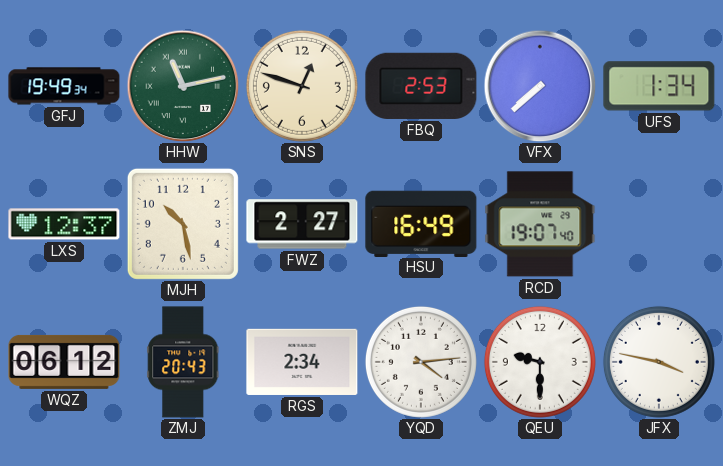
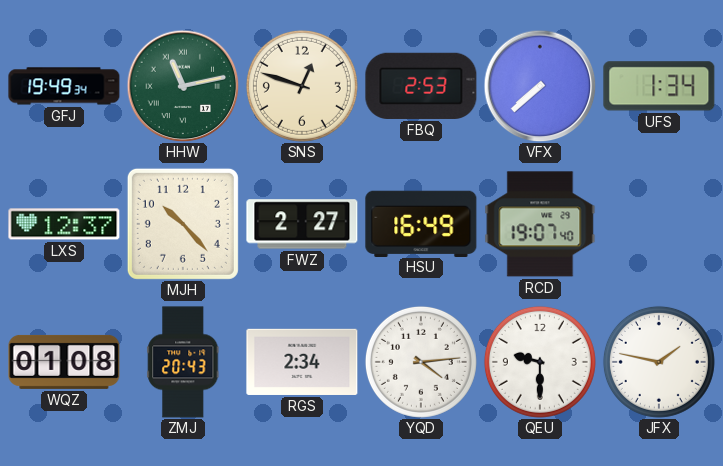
MJH: 10:28 -> 10:23 (183, 224)
WQZ: 06:12 -> 01:08 (64, 362)
JFX: 3:47 -> 1:47 (659, 362)
